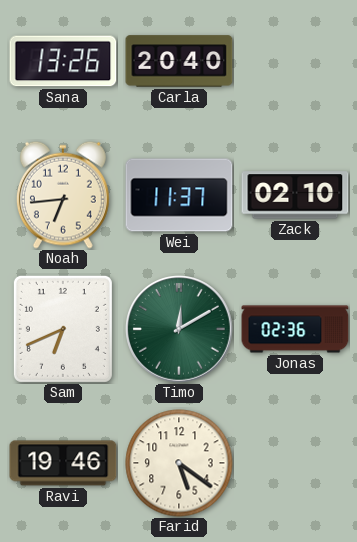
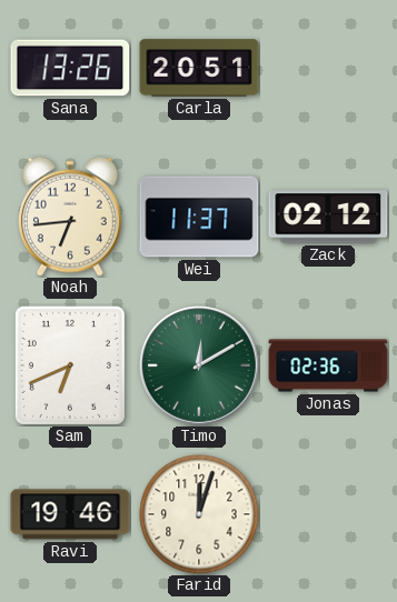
Carla: 20:40 -> 20:51 (199, 68)
Zack: 02:10 -> 02:12 (328, 217)
Farid: 5:21 -> 12:03 (199, 514)
